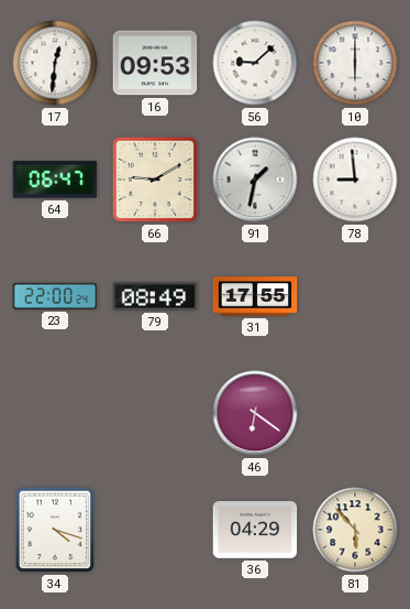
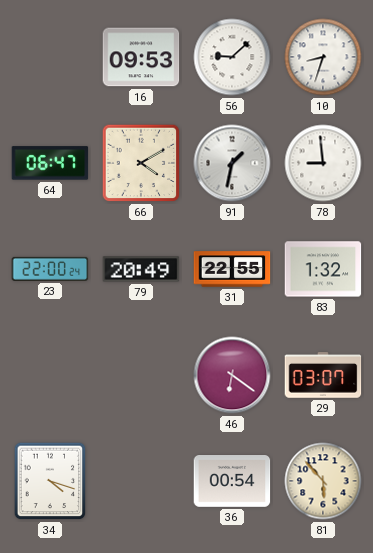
17: 12:31 -> none (55, 63)
10: 6:00 -> 8:33 (323, 57)
66: 9:10 -> 4:10 (141, 163)
79: 08:49 -> 20:49 (141, 269)
31: 17:55 -> 22:55 (232, 269)
83: none -> 1:32 (323, 269)
29: none -> 03:07 (323, 375)
36: 04:29 -> 00:54 (232, 482)
